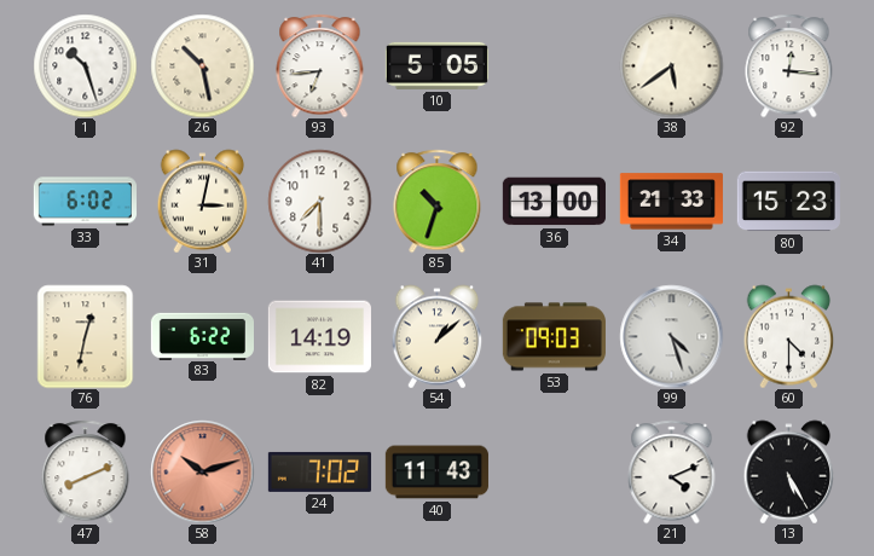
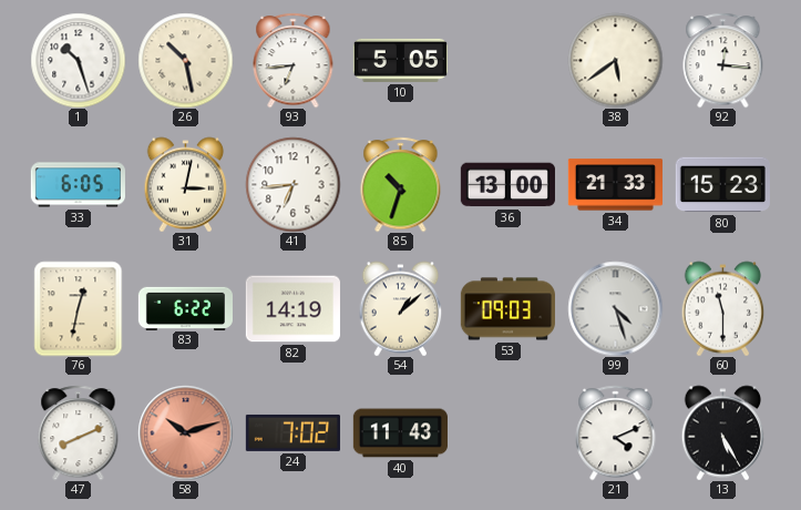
33: 6:02 -> 6:05 (78, 185)
41: 7:30 -> 6:44 (292, 184)
60: 4:30 -> 11:30 (723, 308)
